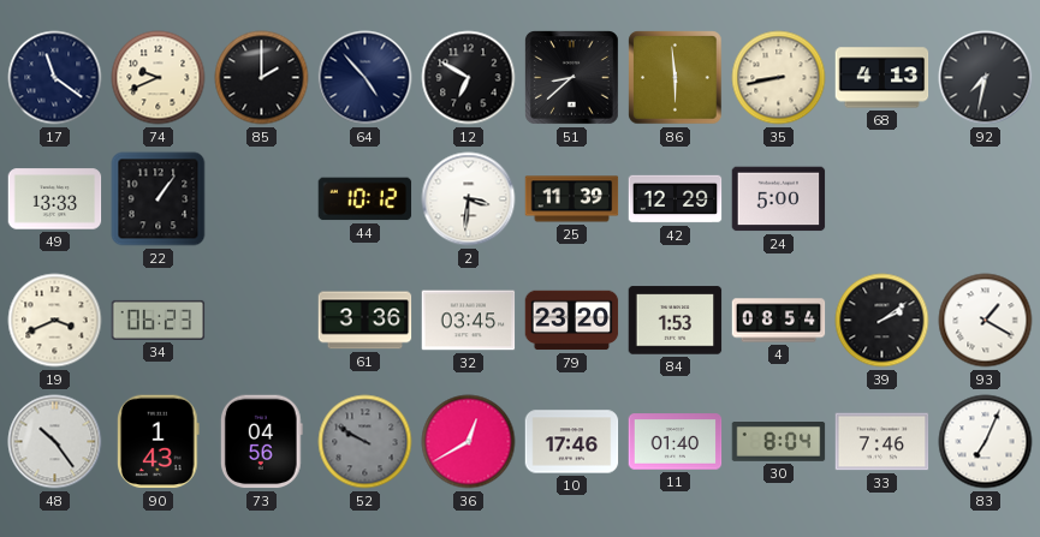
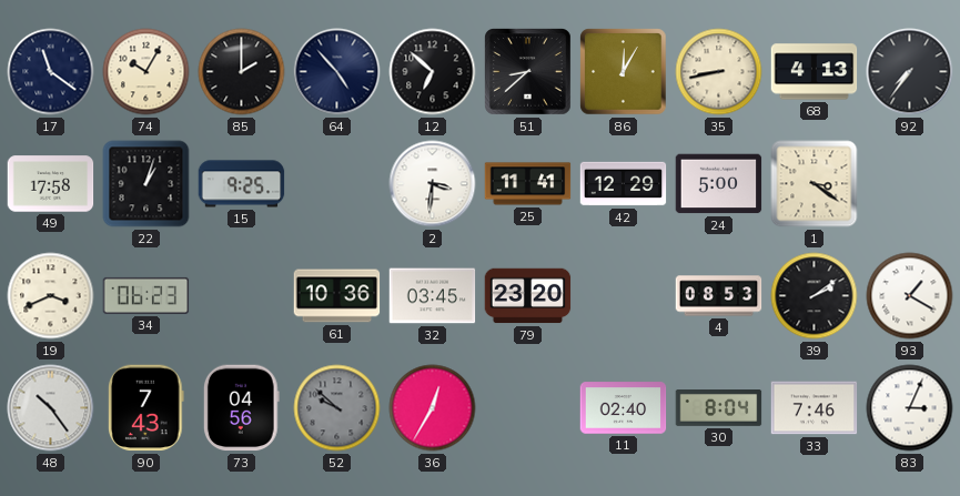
74: 9:41 -> 10:05 (146, 72)
12: 6:50 -> 6:52 (433, 72)
86: 5:59 -> 12:05 (624, 72)
92: 7:32 -> 7:36 (910, 72)
49: 13:33 -> 17:58 (51, 184)
22: 1:06 -> 1:03 (146, 184)
15: none -> 9:25 (242, 184)
44: 10:12 -> none (366, 199)
25: 11:39 -> 11:41 (528, 184)
1: none -> 3:21 (815, 184)
61: 3:36 -> 10:36 (337, 296)
84: 1:53 -> none (676, 321)
4: 08:54 -> 08:53 (719, 296)
90: 1:43 -> 7:43 (145, 408)
52: 9:50 -> 9:52 (337, 408)
36: 12:40 -> 12:35 (433, 408)
10: 17:46 -> none (572, 442)
11: 01:40 -> 02:40 (624, 408)
83: 7:04 -> 3:04 (910, 408)
